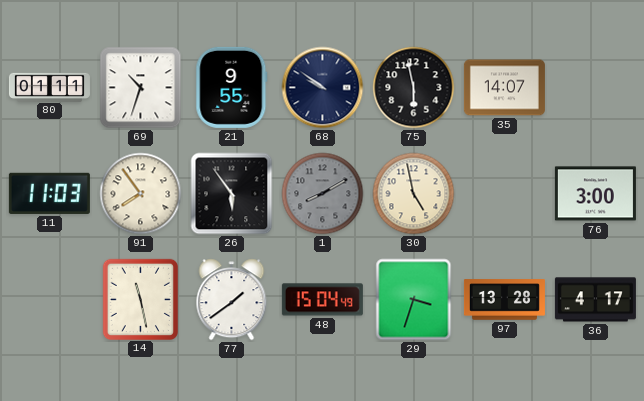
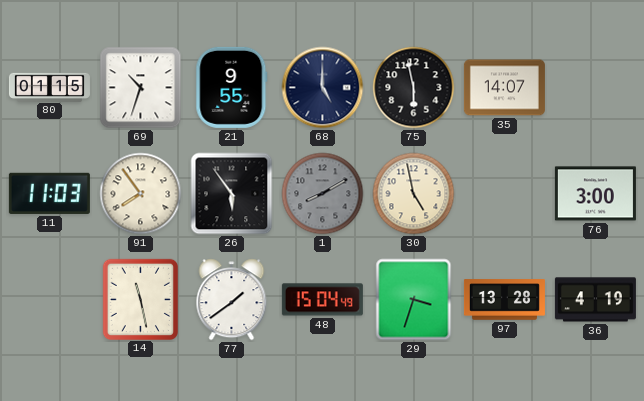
80: 01:11 -> 01:15 (49, 87)
68: 9:51 -> 5:00 (323, 88)
36: 4:17 -> 4:19 (595, 300)
